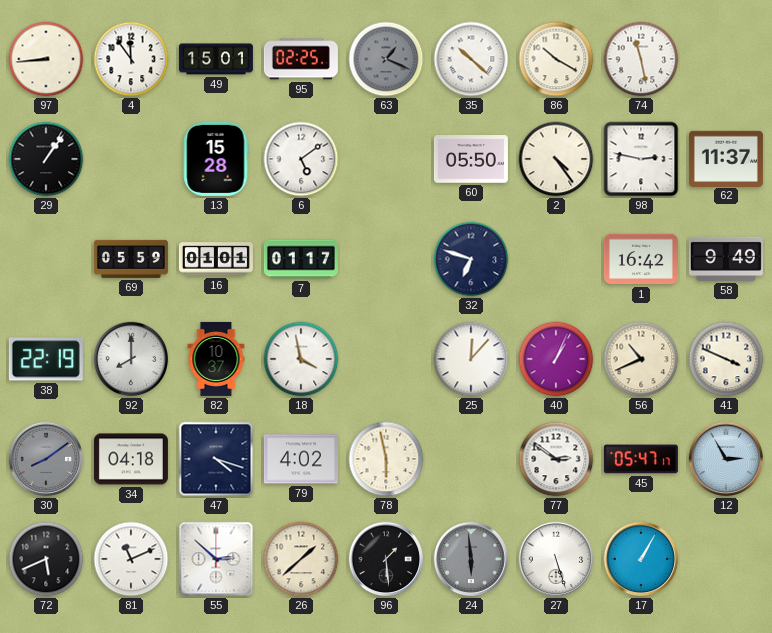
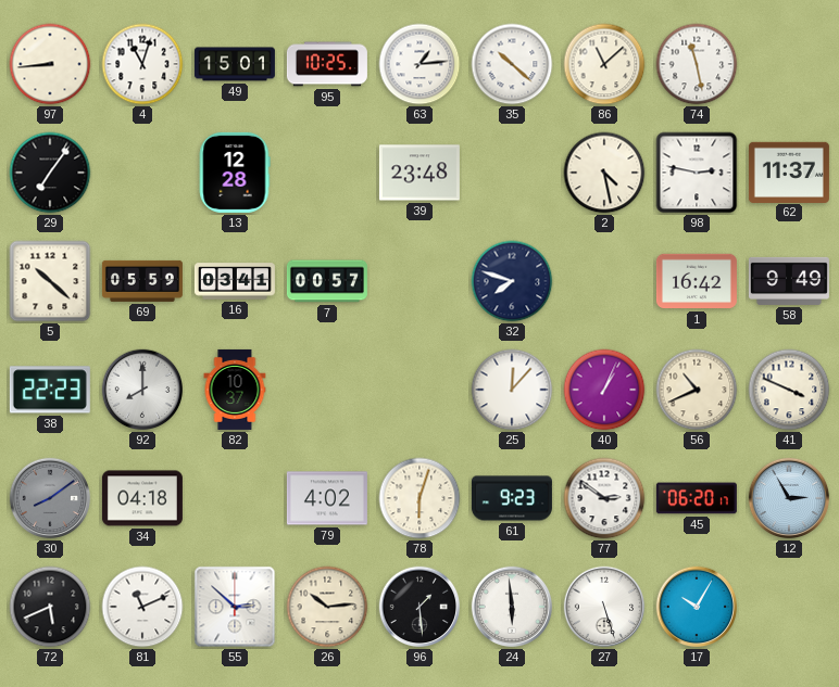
4: 11:54 -> 11:03 (142, 64)
95: 02:25 -> 10:25 (327, 64)
63: 1:19 -> 1:14 (420, 64)
63 dial: grey -> white (420, 64)
86: 10:20 -> 11:08 (604, 64)
29: 1:06 -> 7:06 (50, 173)
13: 15:28 -> 12:28 (235, 173)
6: 5:09 -> none (301, 159)
39: none -> 23:48 (420, 173)
60: 05:50 -> none (471, 159)
2: 4:24 -> 4:28 (604, 173)
5: none -> 10:22 (50, 281)
16: 01:01 -> 03:41 (235, 281)
7: 01:17 -> 00:57 (327, 281)
32: 6:48 -> 7:48 (512, 281)
38: 22:19 -> 22:23 (50, 390)
18: 3:58 -> none (301, 359)
47: 4:18 -> none (216, 459)
78: 5:58 -> 6:03 (420, 498)
61: none -> 9:23 (512, 498)
45: 05:47 -> 06:20 (697, 498)
26: 1:38 -> 10:14 (327, 607)
24 dial: grey -> white (512, 607)
17: 1:05 -> 10:05 (697, 607)
